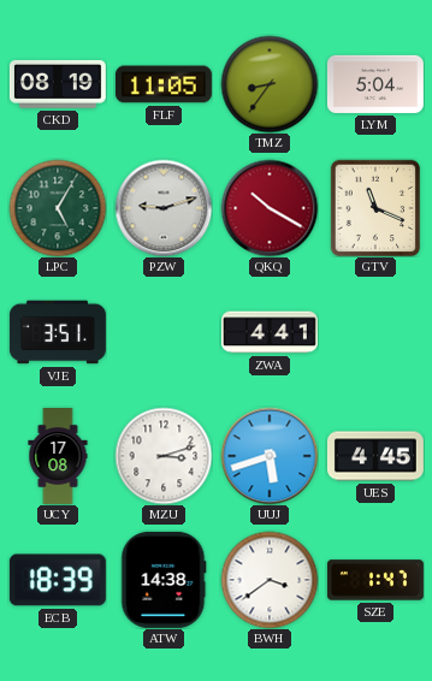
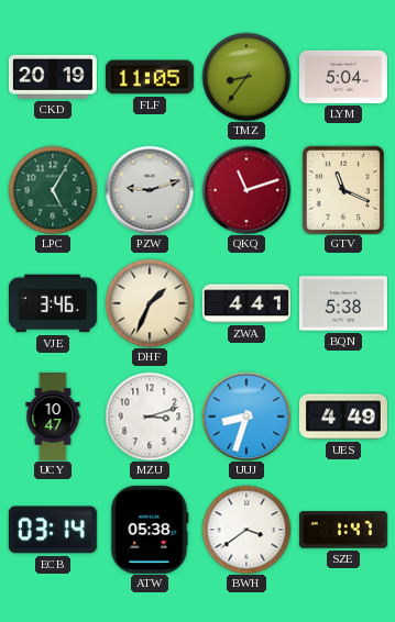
CKD: 08:19 -> 20:19 (53, 77)
QKQ: 10:20 -> 11:12 (246, 190)
VJE: 3:51 -> 3:46 (53, 303)
DHF: none -> 1:34 (150, 303)
BQN: none -> 5:38 (343, 303)
UCY: 17:08 -> 10:47 (53, 418)
UUJ: 5:42 -> 8:33 (246, 416)
UES: 4:45 -> 4:49 (343, 416)
ECB: 18:39 -> 03:14 (53, 530)
ATW: 14:38 -> 05:38 (150, 530)
